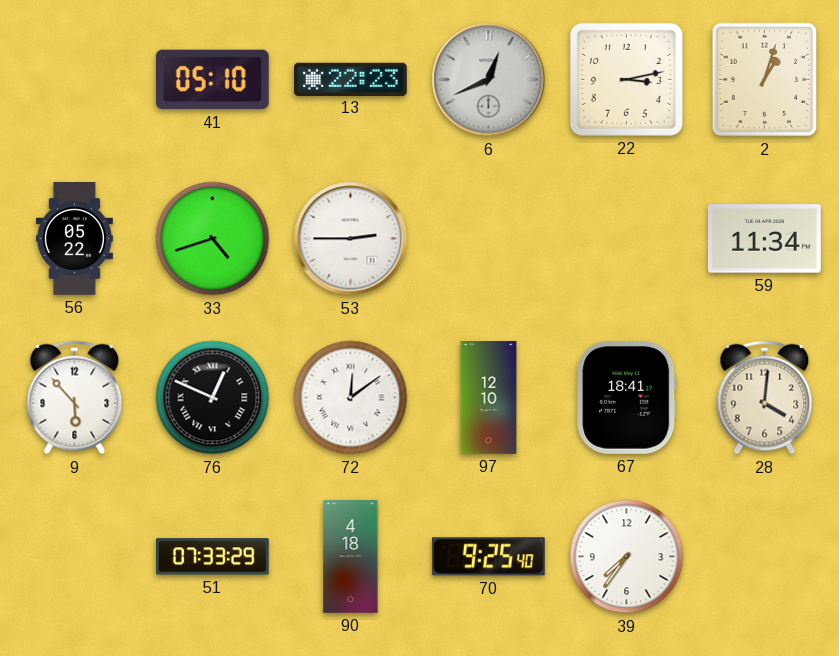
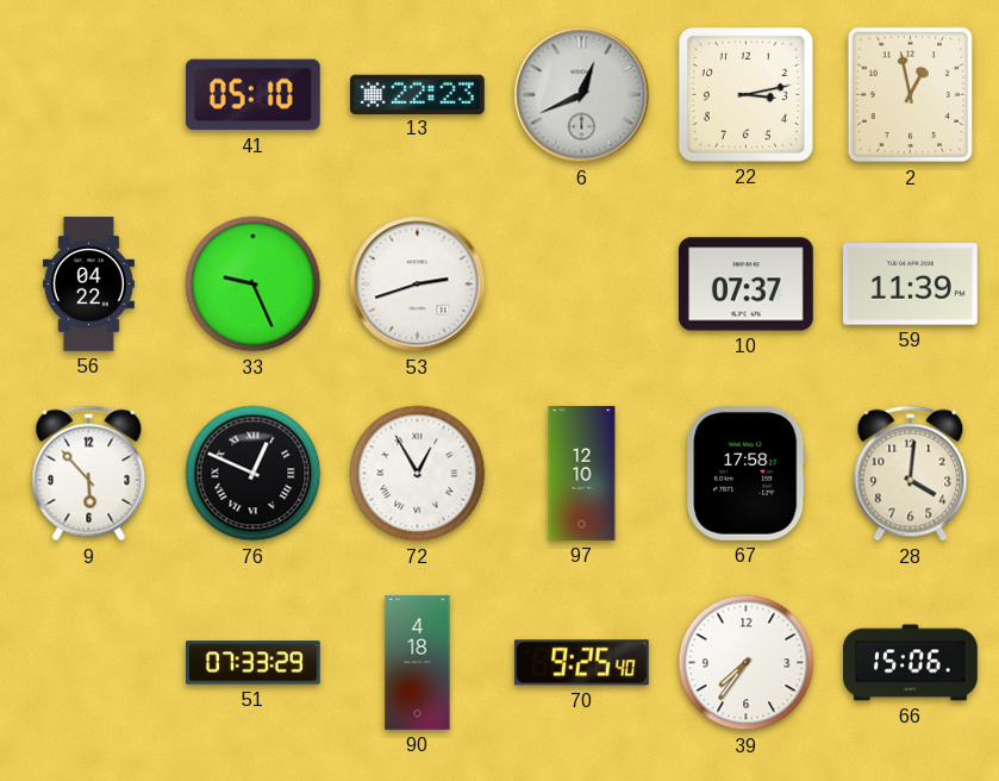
2: 1:03 -> 12:58 (911, 95)
56: 05:22 -> 04:22 (88, 285)
33: 4:42 -> 9:26 (254, 285)
53: 2:45 -> 2:42 (418, 285)
10: none -> 07:37 (747, 285)
59: 11:34 -> 11:39 (910, 285)
72: 12:09 -> 12:55 (418, 474)
67: 18:41 -> 17:58 (747, 474)
66: none -> 15:06 (911, 663)
